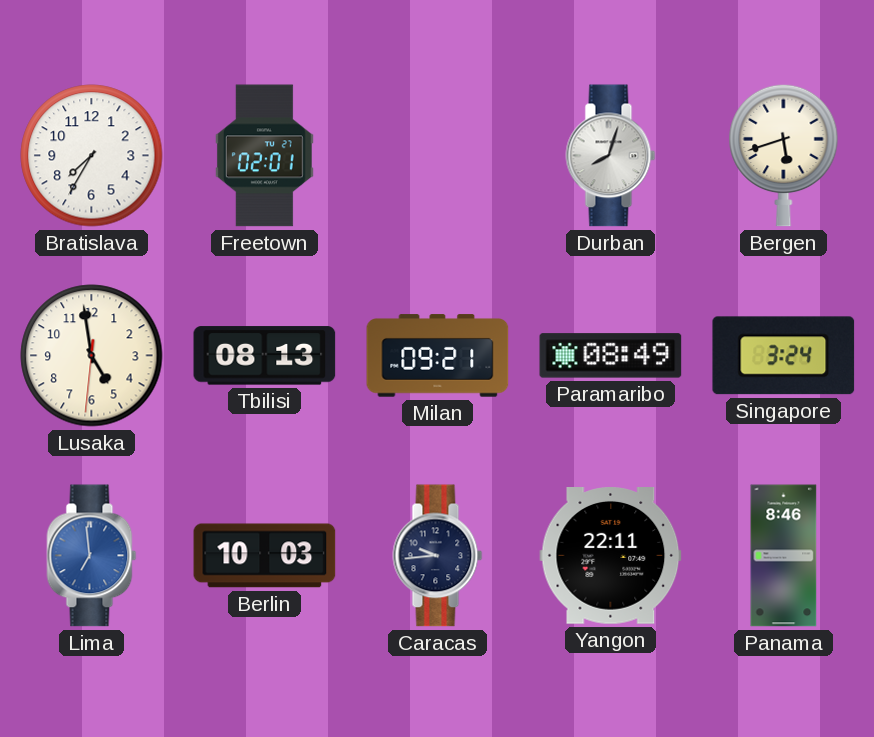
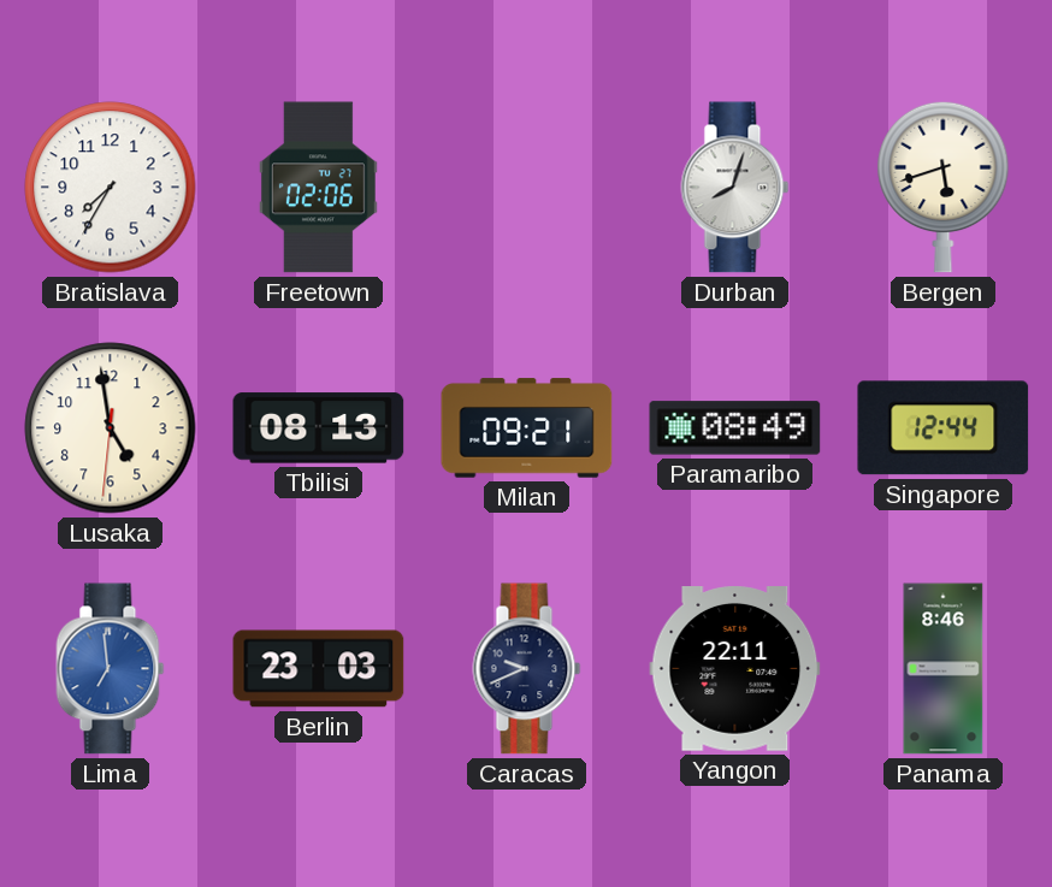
Freetown: 02:01 -> 02:06 (318, 188)
Singapore: 3:24 -> 12:44 (944, 428)
Berlin: 10:03 -> 23:03 (319, 669)
Caracas: 9:44 -> 9:41 (527, 669)
